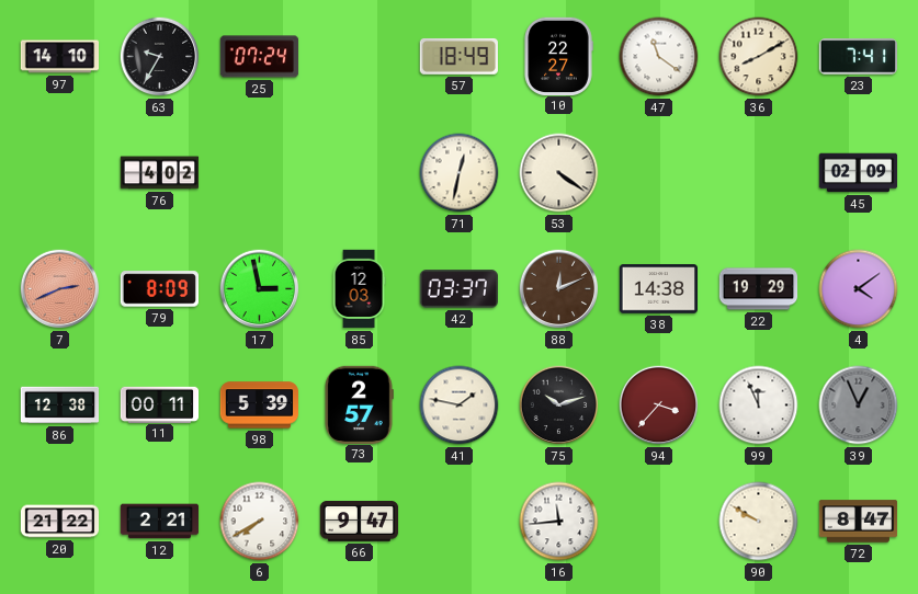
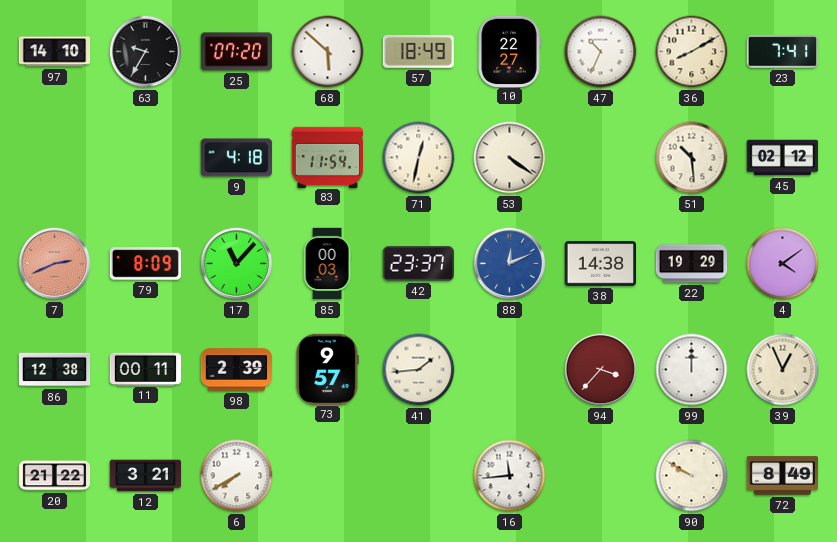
25: 07:24 -> 07:20 (237, 52)
68: none -> 5:52 (328, 52)
47: 11:21 -> 10:34 (601, 52)
76: 4:02 -> none (160, 173)
9: none -> 4:18 (236, 158)
83: none -> 11:54 (327, 157)
51: none -> 10:29 (692, 158)
45: 02:09 -> 02:12 (783, 158)
17: 2:58 -> 11:07 (237, 264)
85: 12:03 -> 00:03 (327, 264)
42: 03:37 -> 23:37 (418, 264)
88 dial: brown -> blue (510, 264)
98: 5:39 -> 2:39 (236, 370)
73: 2:57 -> 9:57 (327, 369)
41: 1:47 -> 1:44 (419, 370)
75: 10:12 -> none (559, 405)
99: 11:56 -> 12:00 (692, 370)
39 dial: grey -> cream (783, 370)
12: 2:21 -> 3:21 (146, 476)
66: 9:47 -> none (360, 522)
72: 8:47 -> 8:49 (783, 476)
